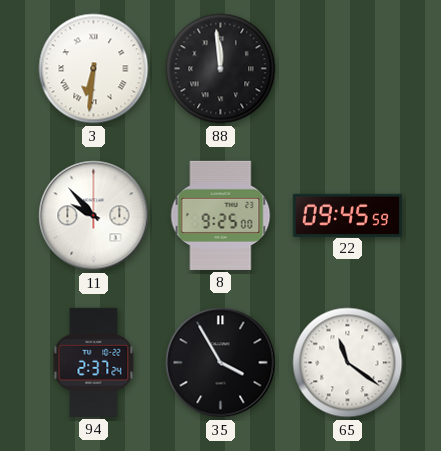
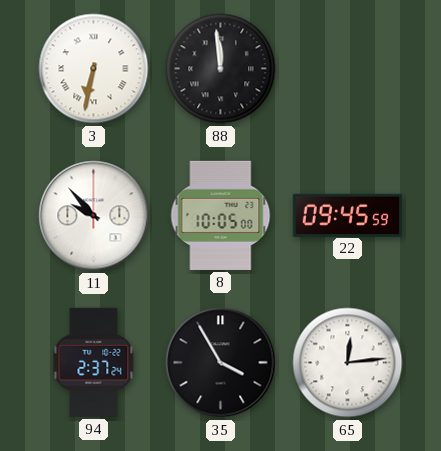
3: 6:31 -> 6:32 (94, 69)
8: 9:25 -> 10:05 (221, 215)
65: 11:21 -> 12:14 (348, 363)
